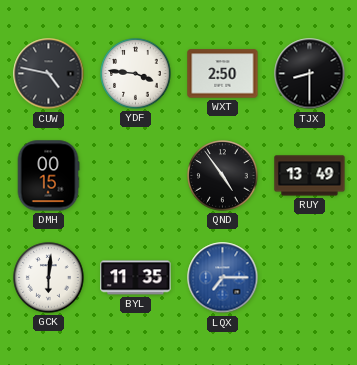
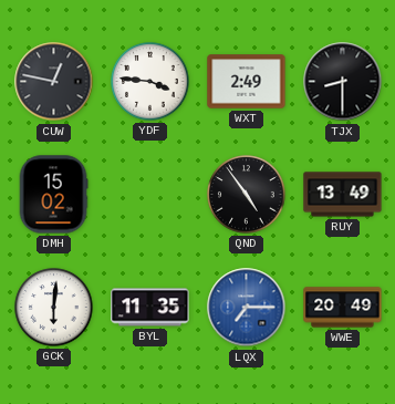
CUW: 4:47 -> 12:47 (54, 82)
WXT: 2:50 -> 2:49 (247, 82)
DMH: 00:15 -> 15:02 (53, 195)
WWE: none -> 20:49 (343, 308)
